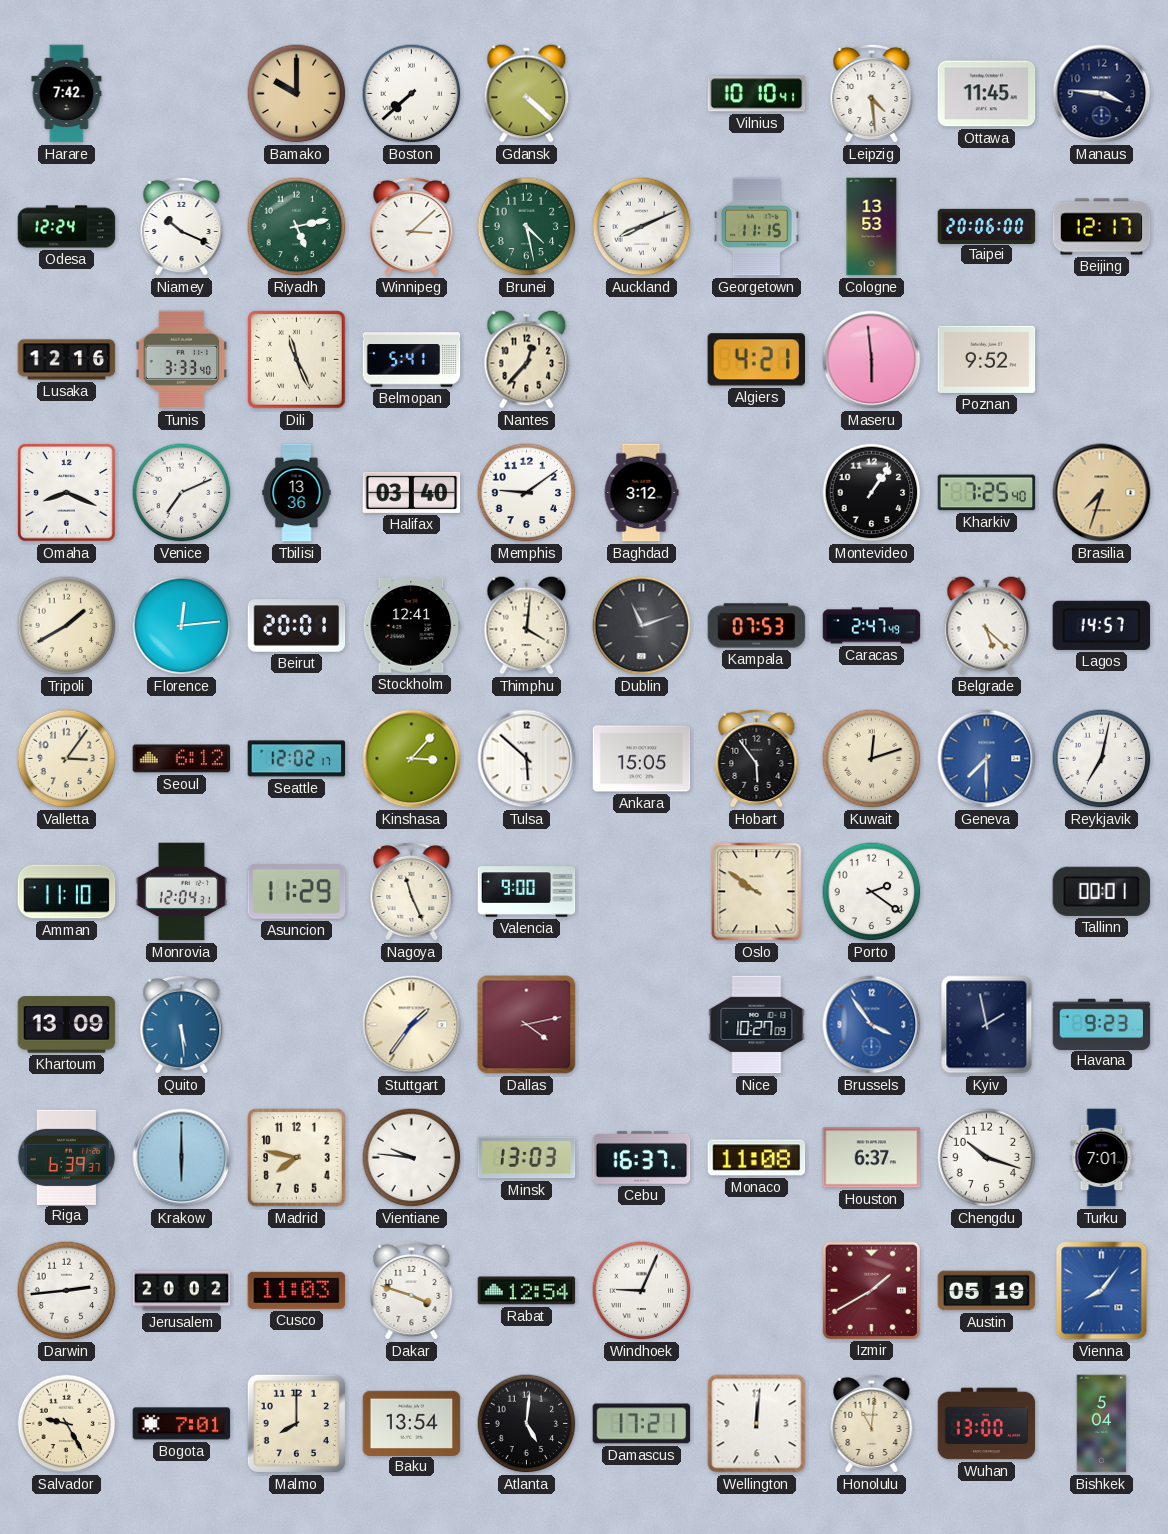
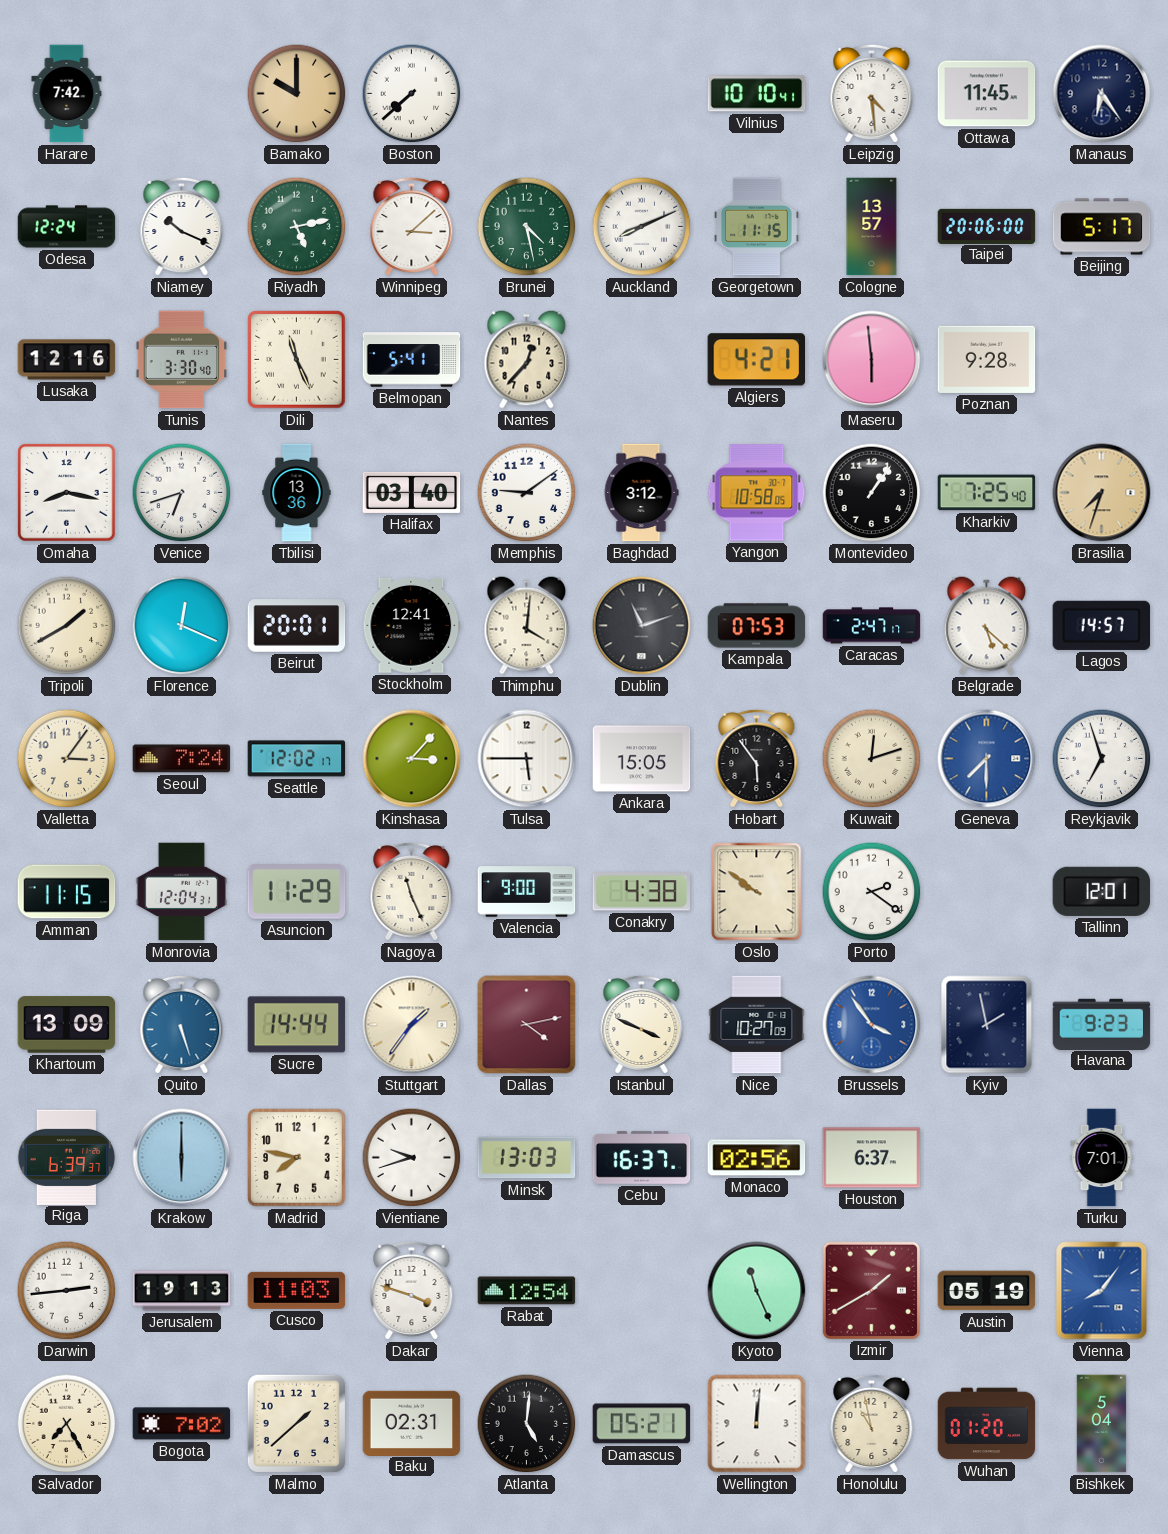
Gdansk: 4:22 -> none (527, 94)
Manaus: 3:46 -> 6:24 (1102, 94)
Cologne: 13:53 -> 13:57 (872, 227)
Beijing: 12:17 -> 5:17 (1102, 227)
Tunis: 3:33 -> 3:30 (182, 360)
Poznan: 9:52 -> 9:28 (987, 359)
Omaha: 8:19 -> 8:17 (67, 493)
Venice: 7:11 -> 6:42 (182, 493)
Yangon: none -> 10:58 (757, 493)
Florence: 12:14 -> 12:19 (182, 626)
Caracas: 2:47:49 -> 2:47:17 (872, 626)
Seoul: 6:12 -> 7:24 (182, 759)
Tulsa: 5:52 -> 5:45 (527, 759)
Reykjavik: 7:02 -> 6:57 (1102, 759)
Amman: 11:10 -> 11:15 (67, 892)
Conakry: none -> 4:38 (642, 892)
Tallinn: 00:01 -> 12:01 (1102, 891)
Quito: 5:29 -> 5:27 (182, 1024)
Sucre: none -> 14:44 (297, 1025)
Istanbul: none -> 3:49 (642, 1024)
Vientiane: 9:46 -> 9:42 (412, 1158)
Monaco: 11:08 -> 02:56 (757, 1158)
Chengdu: 10:18 -> none (987, 1158)
Jerusalem: 20:02 -> 19:13 (182, 1291)
Windhoek: 9:04 -> none (642, 1291)
Kyoto: none -> 11:26 (757, 1291)
Salvador: 9:25 -> 7:25 (67, 1424)
Bogota: 7:01 -> 7:02 (182, 1424)
Malmo: 8:00 -> 1:38 (296, 1423)
Baku: 13:54 -> 02:31 (412, 1423)
Damascus: 17:21 -> 05:21 (642, 1424)
Honolulu: 11:01 -> 10:58 (872, 1423)
Wuhan: 13:00 -> 01:20 (987, 1424)
